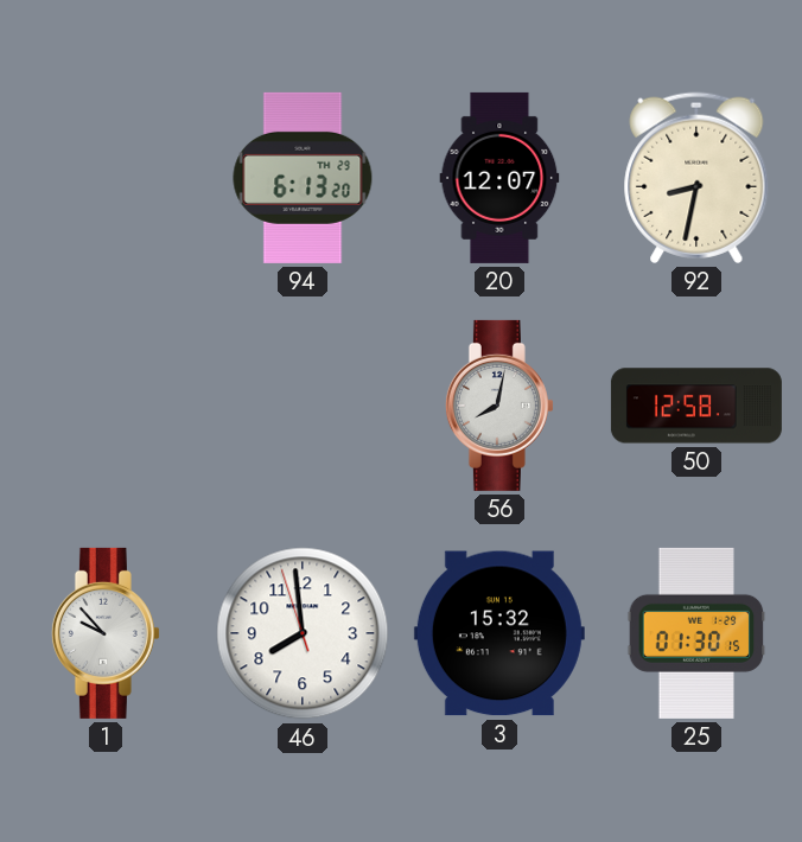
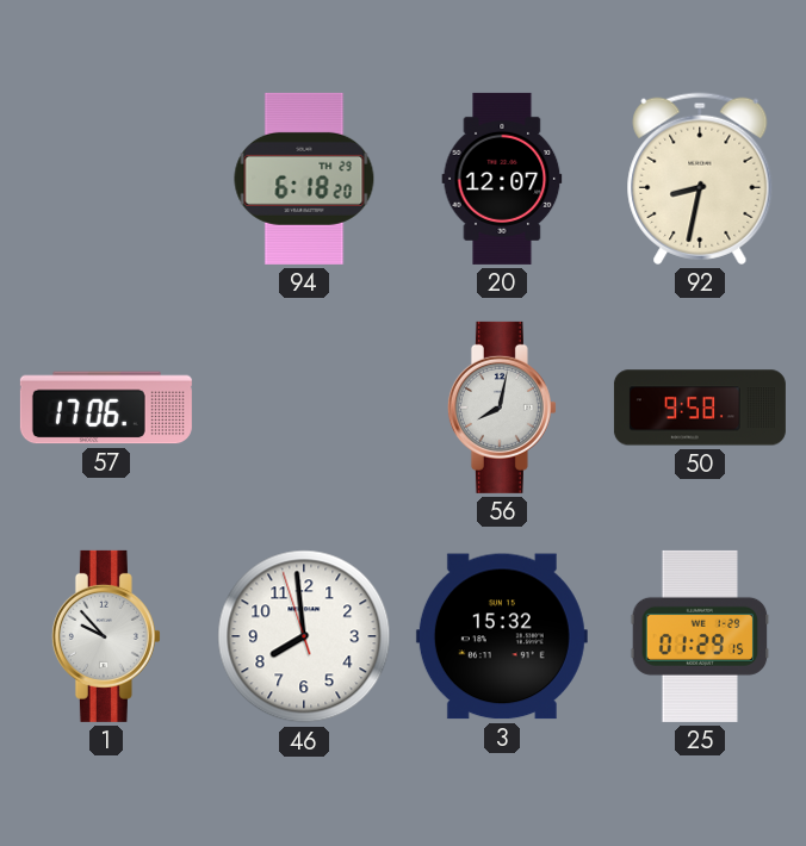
94: 6:13 -> 6:18 (304, 179)
57: none -> 17:06 (106, 408)
50: 12:58 -> 9:58 (700, 408)
25: 01:30 -> 01:29 (700, 636)
